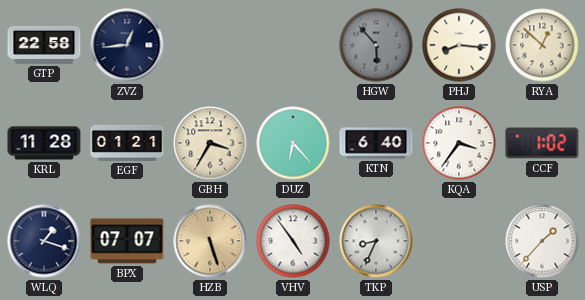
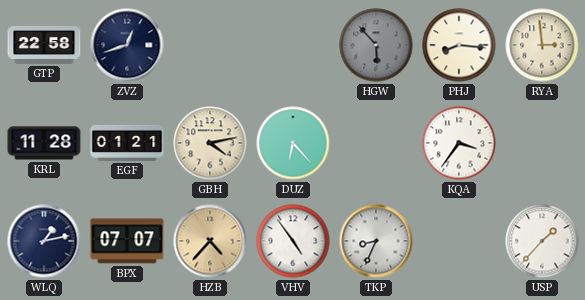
ZVZ: 12:44 -> 12:42 (127, 45)
RYA: 12:52 -> 2:59 (542, 45)
GBH: 3:35 -> 4:13 (210, 143)
KTN: 6:40 -> none (376, 143)
CCF: 1:02 -> none (542, 143)
WLQ: 1:18 -> 1:13 (44, 241)
HZB: 5:27 -> 4:37 (210, 241)
